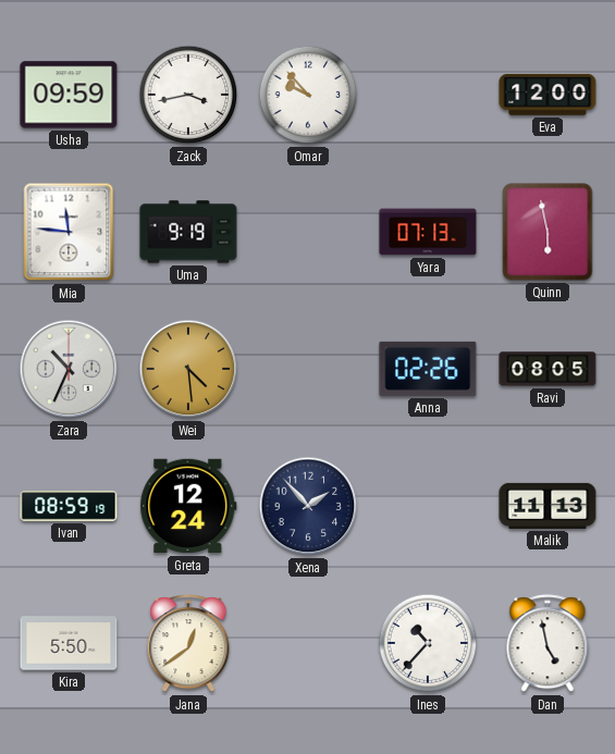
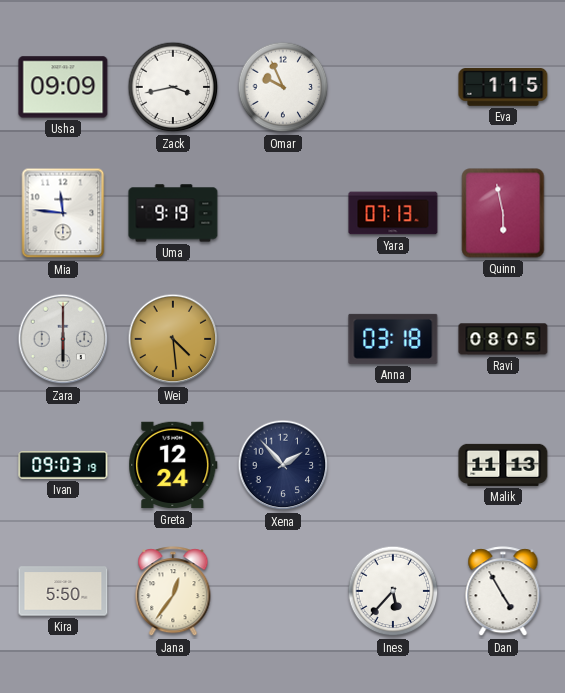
Usha: 09:59 -> 09:09 (63, 87)
Omar: 9:53 -> 9:56 (283, 87)
Eva: 12:00 -> 1:15 (503, 87)
Zara: 10:34 -> 6:00 (63, 339)
Anna: 02:26 -> 03:18 (393, 339)
Ivan: 08:59 -> 09:03 (63, 465)
Jana: 12:39 -> 12:36 (173, 592)
Ines: 10:37 -> 5:37 (393, 591)
Dan: 4:58 -> 4:55 (503, 592)
